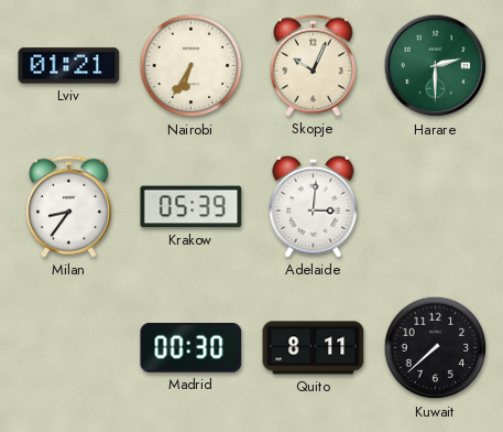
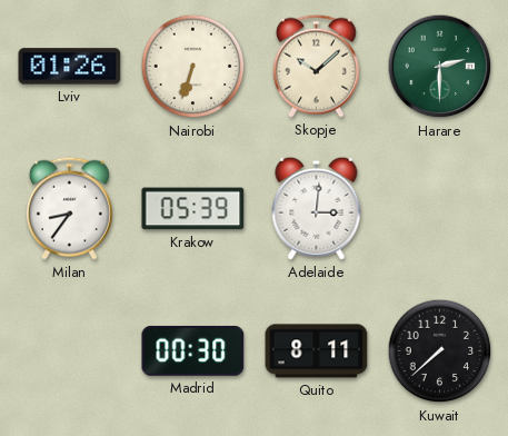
Lviv: 01:21 -> 01:26 (70, 67)
Nairobi: 6:35 -> 6:33 (193, 67)
Skopje: 10:04 -> 10:08 (316, 66)
